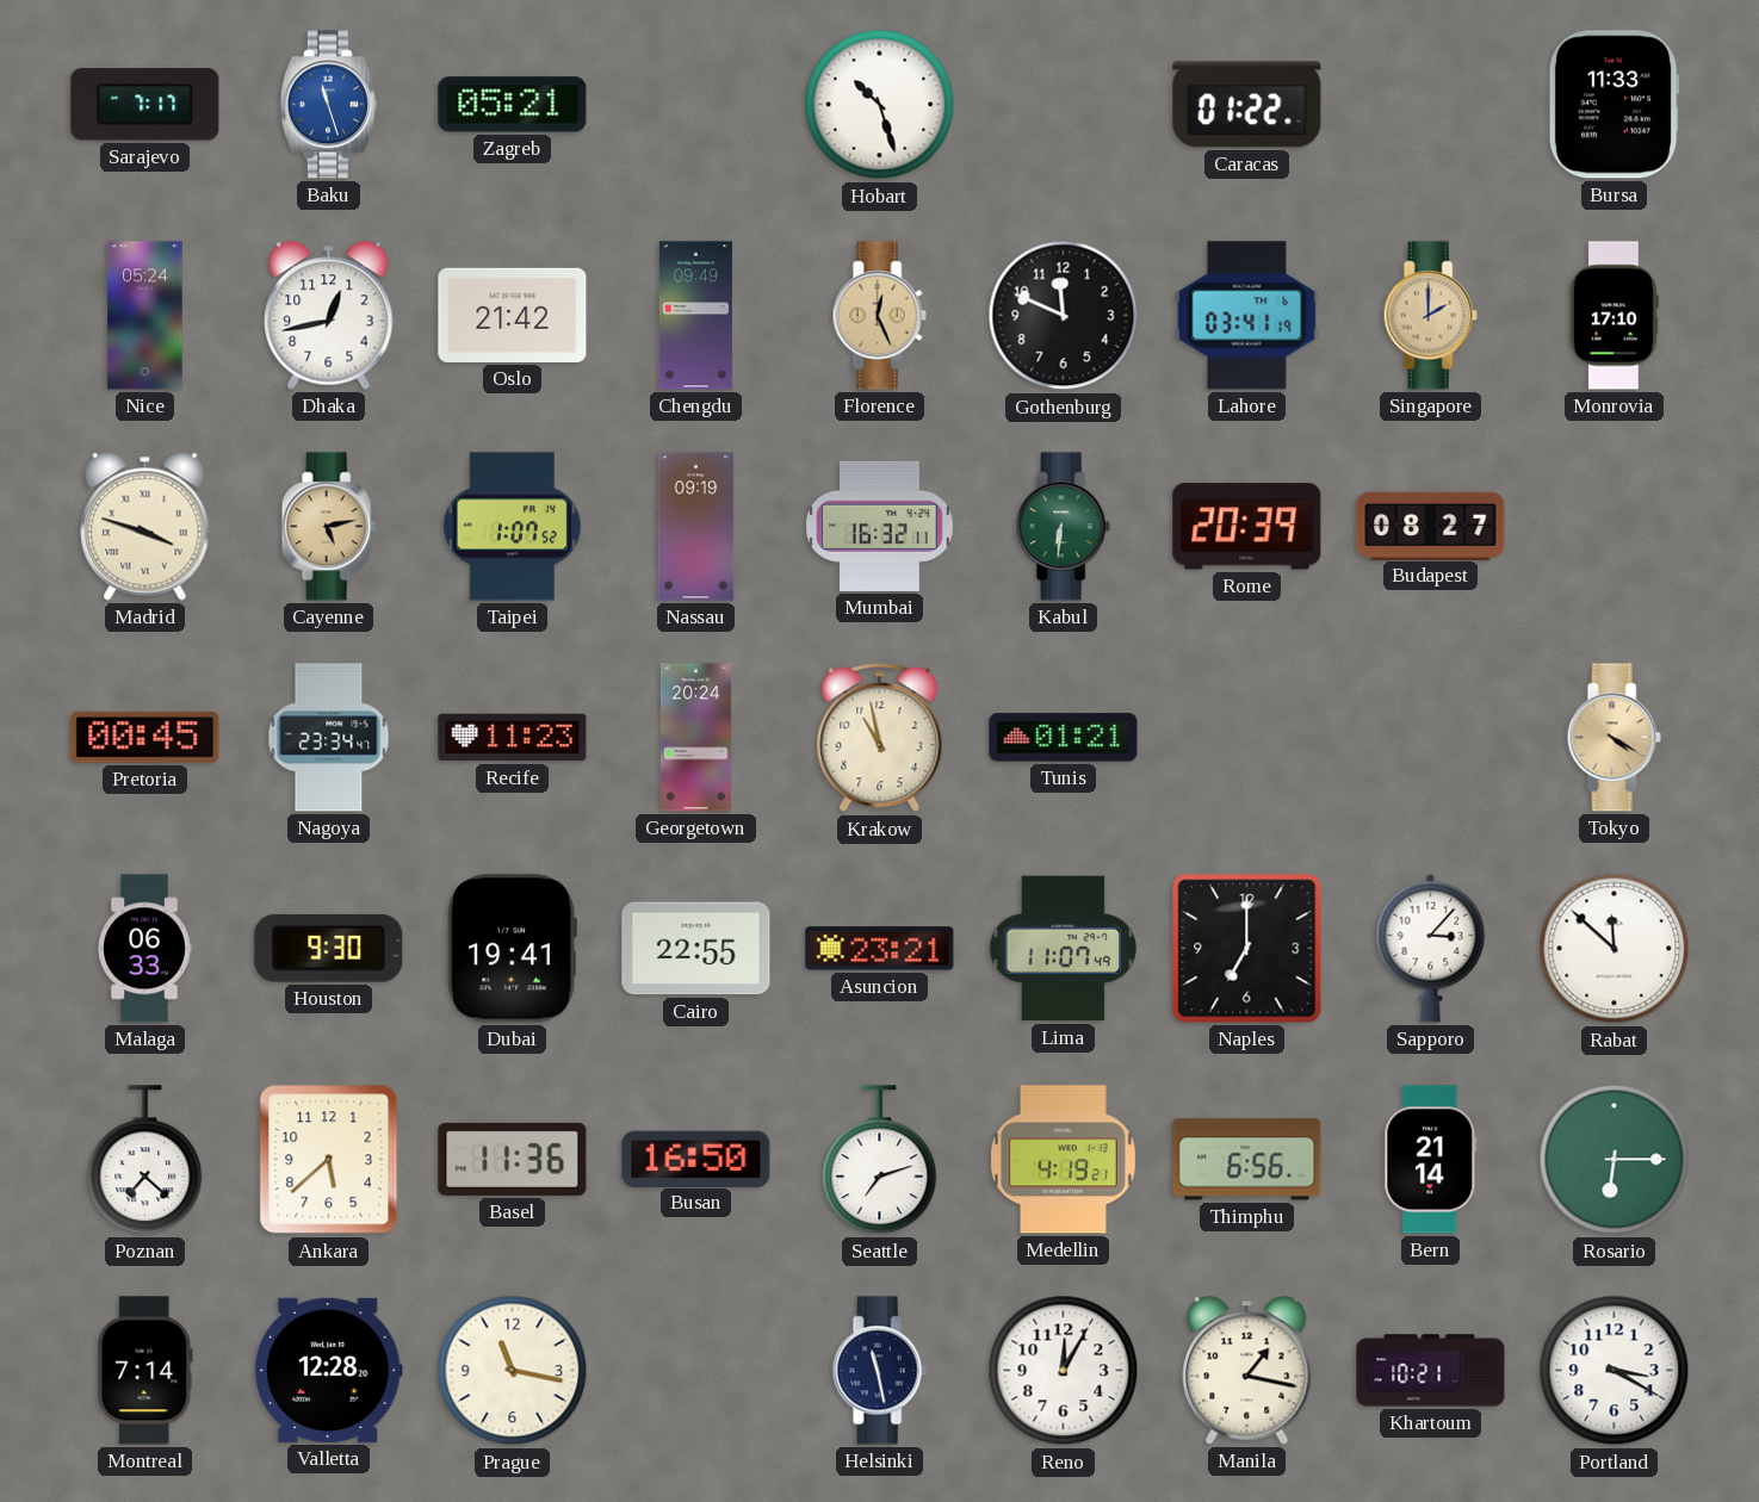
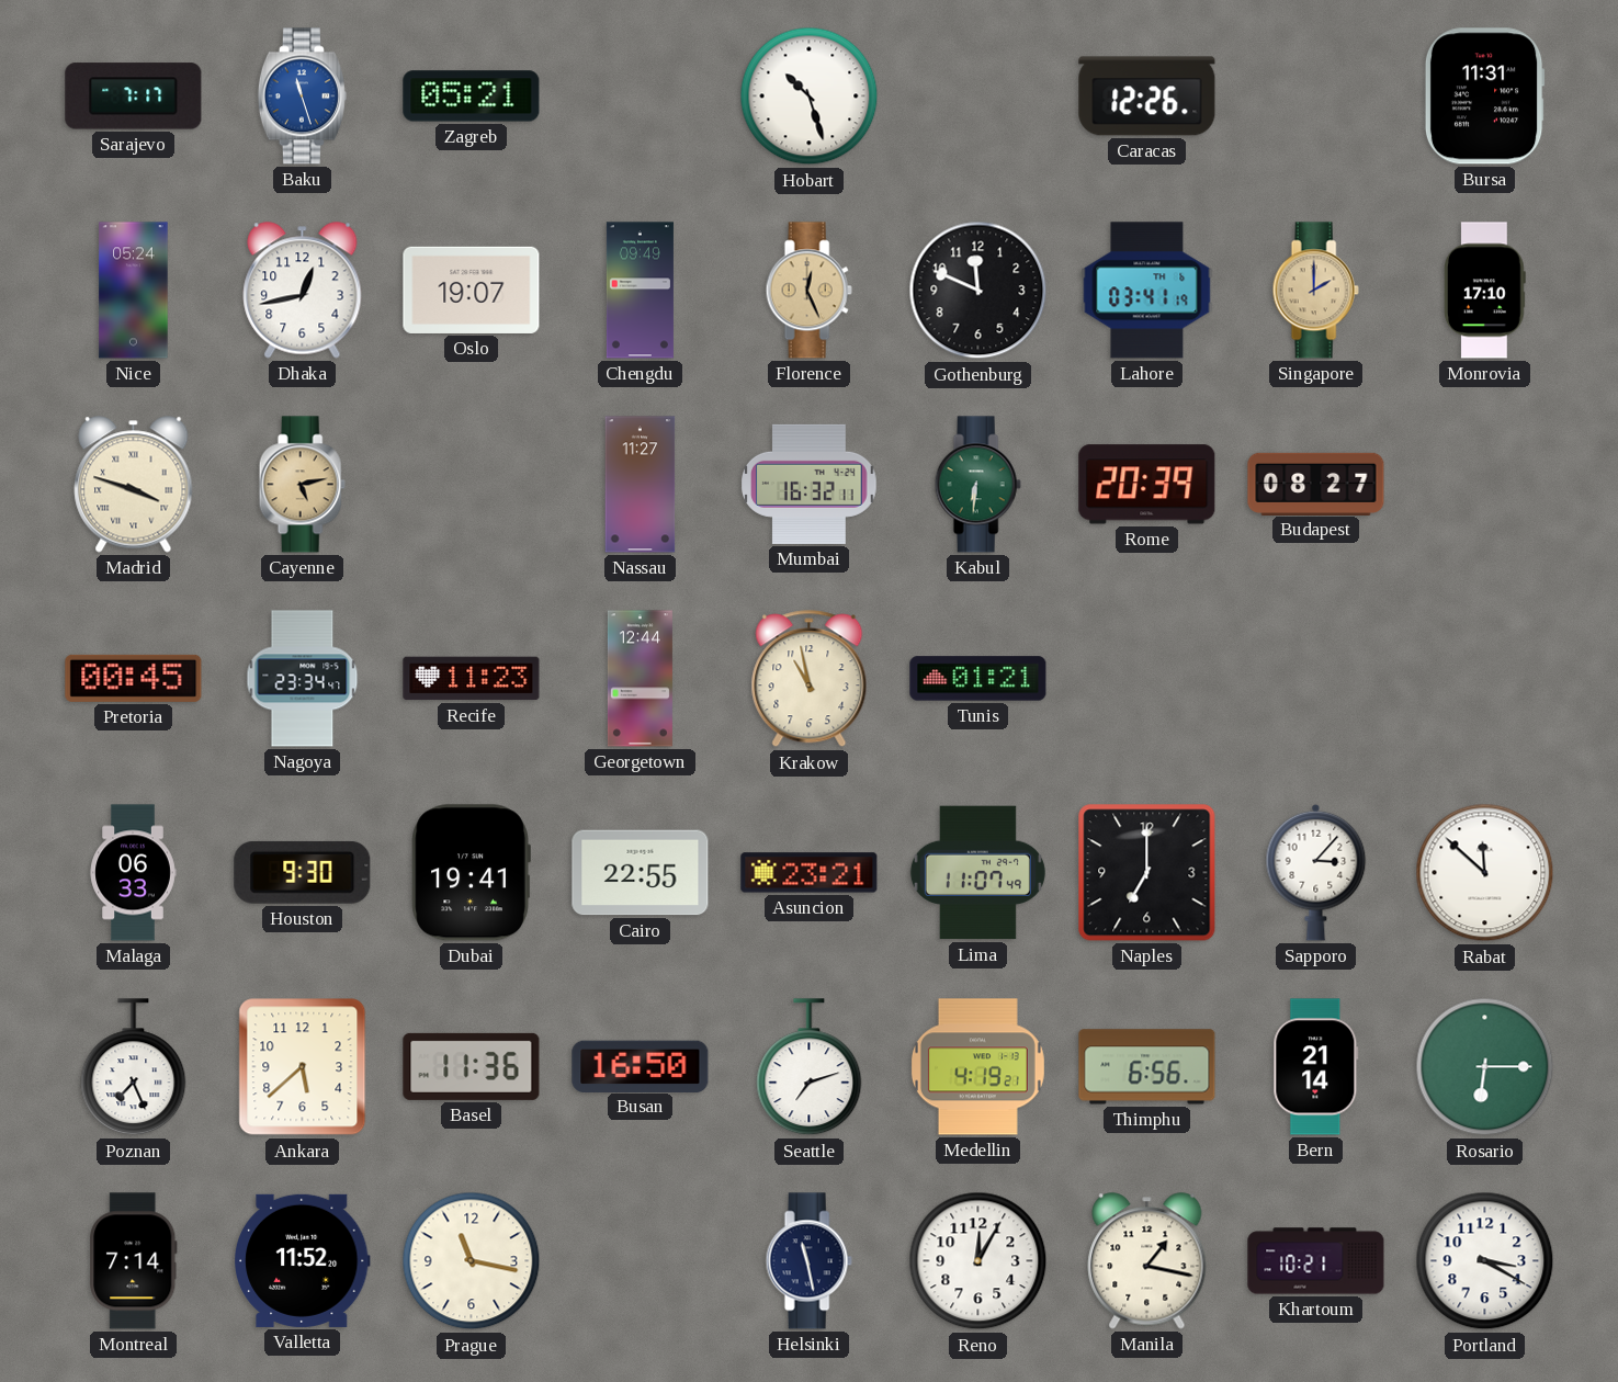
Caracas: 01:22 -> 12:26 (1147, 97)
Bursa: 11:33 -> 11:31 (1484, 97)
Oslo: 21:42 -> 19:07 (472, 290)
Taipei: 1:07 -> none (512, 527)
Nassau: 09:19 -> 11:27 (641, 485)
Georgetown: 20:24 -> 12:44 (640, 679)
Tokyo: 4:20 -> none (1614, 738)
Poznan: 7:22 -> 7:26 (134, 1067)
Valletta: 12:28 -> 11:52 (303, 1260)
